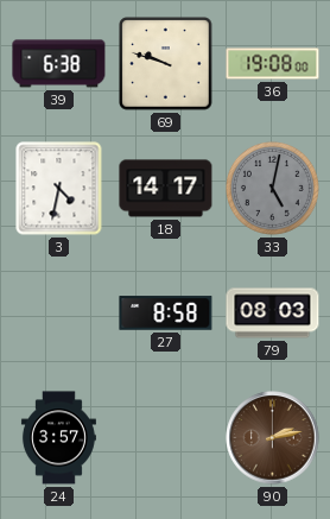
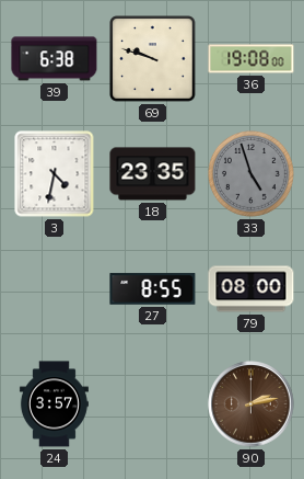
18: 14:17 -> 23:35 (153, 174)
33: 5:02 -> 4:57 (252, 174)
27: 8:58 -> 8:55 (153, 289)
79: 08:03 -> 08:00 (252, 289)
